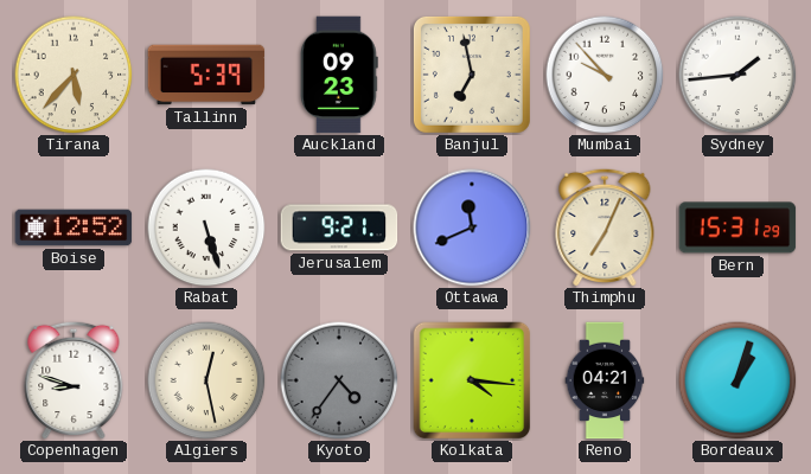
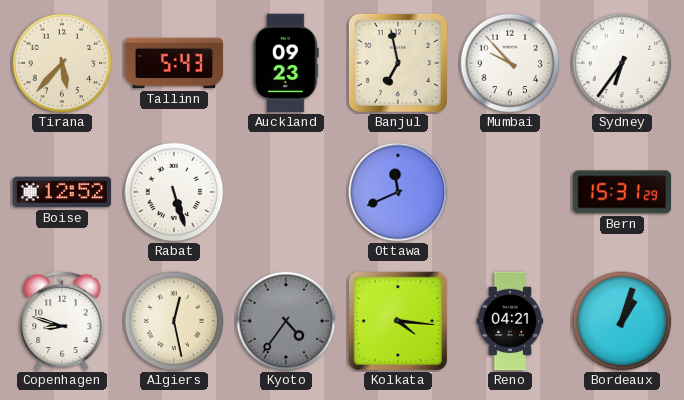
Tallinn: 5:39 -> 5:43 (174, 63)
Sydney: 1:44 -> 6:36 (622, 63)
Jerusalem: 9:21 -> none (339, 228)
Thimphu: 7:04 -> none (605, 228)
